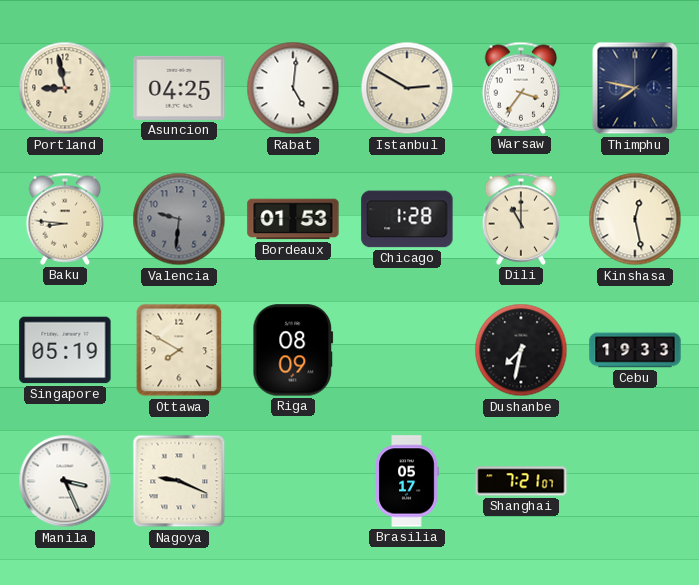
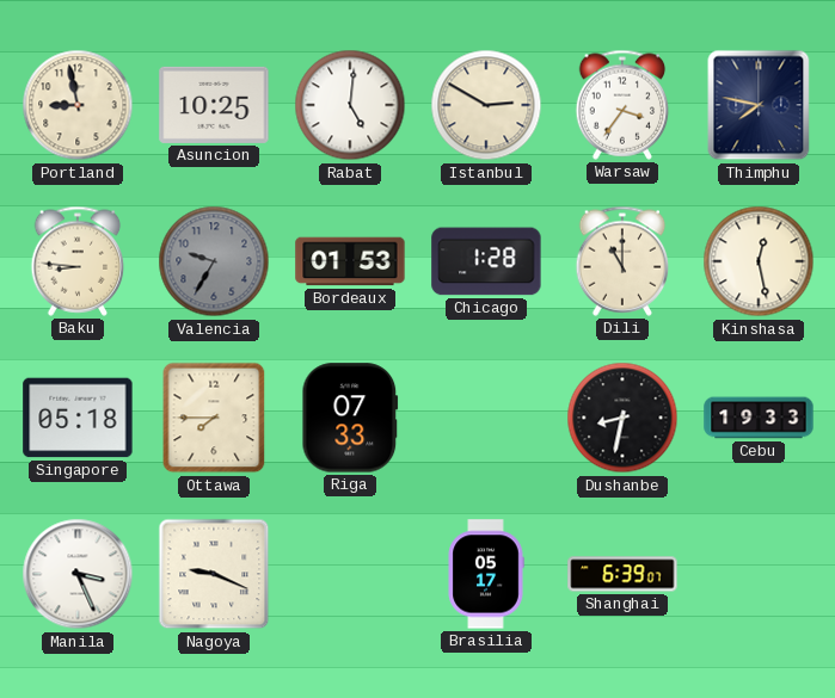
Asuncion: 04:25 -> 10:25 (214, 105)
Valencia: 9:31 -> 9:35 (214, 261)
Singapore: 05:19 -> 05:18 (78, 418)
Ottawa: 7:50 -> 7:45 (214, 418)
Riga: 08:09 -> 07:33 (350, 418)
Dushanbe: 7:32 -> 8:32 (622, 418)
Shanghai: 7:21 -> 6:39 (622, 574)
